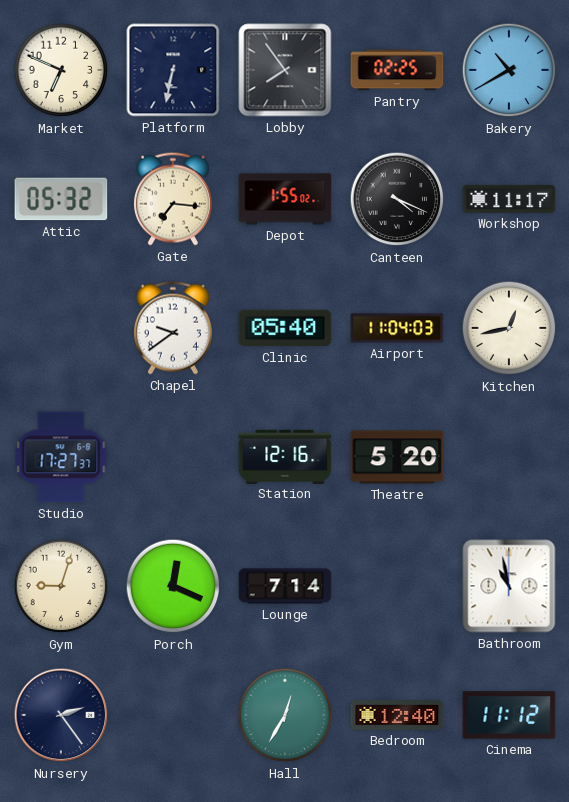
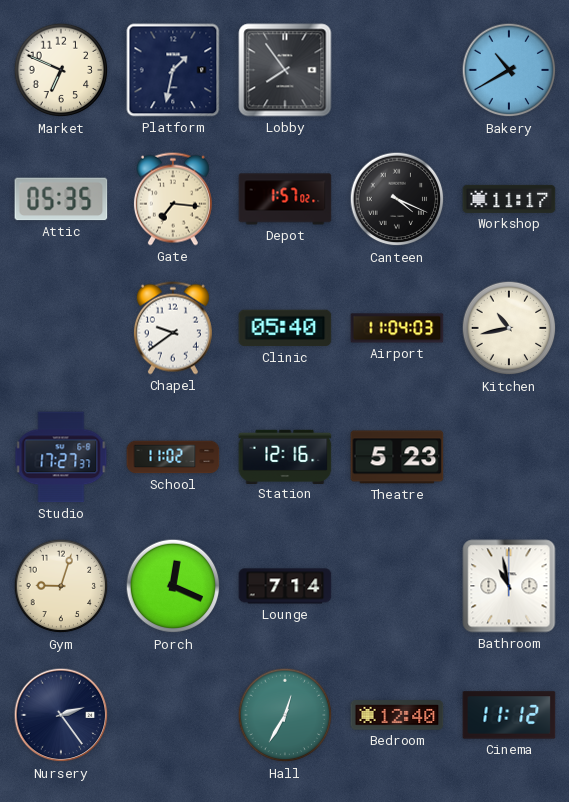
Platform: 6:32 -> 1:32 (173, 70)
Pantry: 02:25 -> none (397, 70)
Attic: 05:32 -> 05:35 (61, 199)
Depot: 1:55 -> 1:57 (285, 199)
Kitchen: 12:43 -> 10:43 (509, 328)
School: none -> 11:02 (173, 457)
Theatre: 5:20 -> 5:23 (397, 457)
